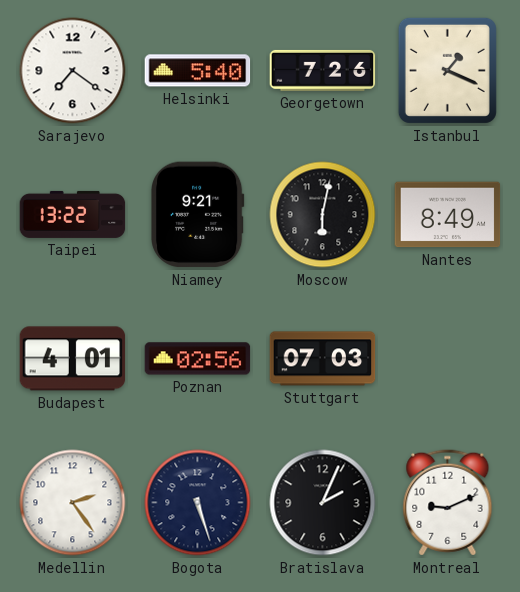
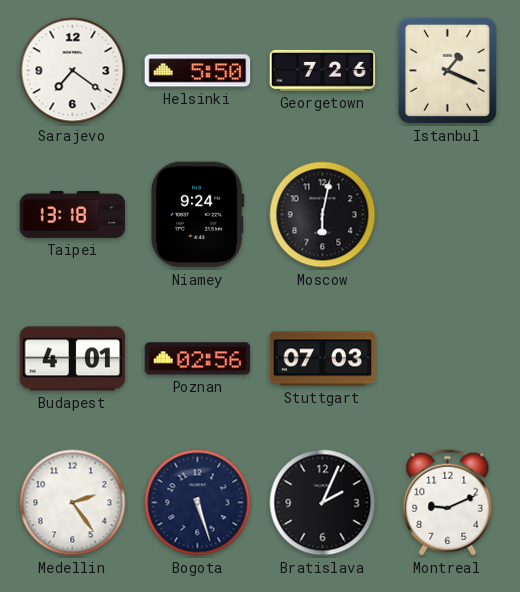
Helsinki: 5:40 -> 5:50 (198, 71)
Taipei: 13:22 -> 13:18 (73, 214)
Niamey: 9:21 -> 9:24 (198, 215)
Nantes: 8:49 -> none (448, 215)
